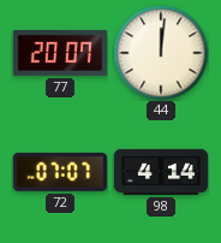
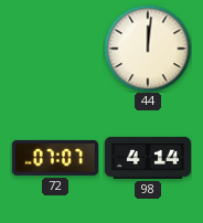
77: 20:07 -> none (59, 54)
